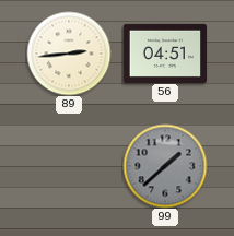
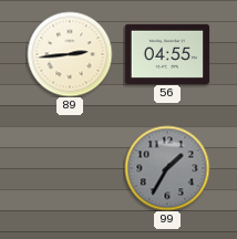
56: 04:51 -> 04:55 (167, 53)
99: 1:38 -> 1:35 (167, 168)
